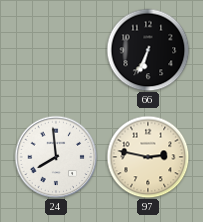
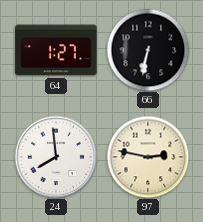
64: none -> 1:27 (56, 50)
66: 6:34 -> 6:32 (148, 50)
